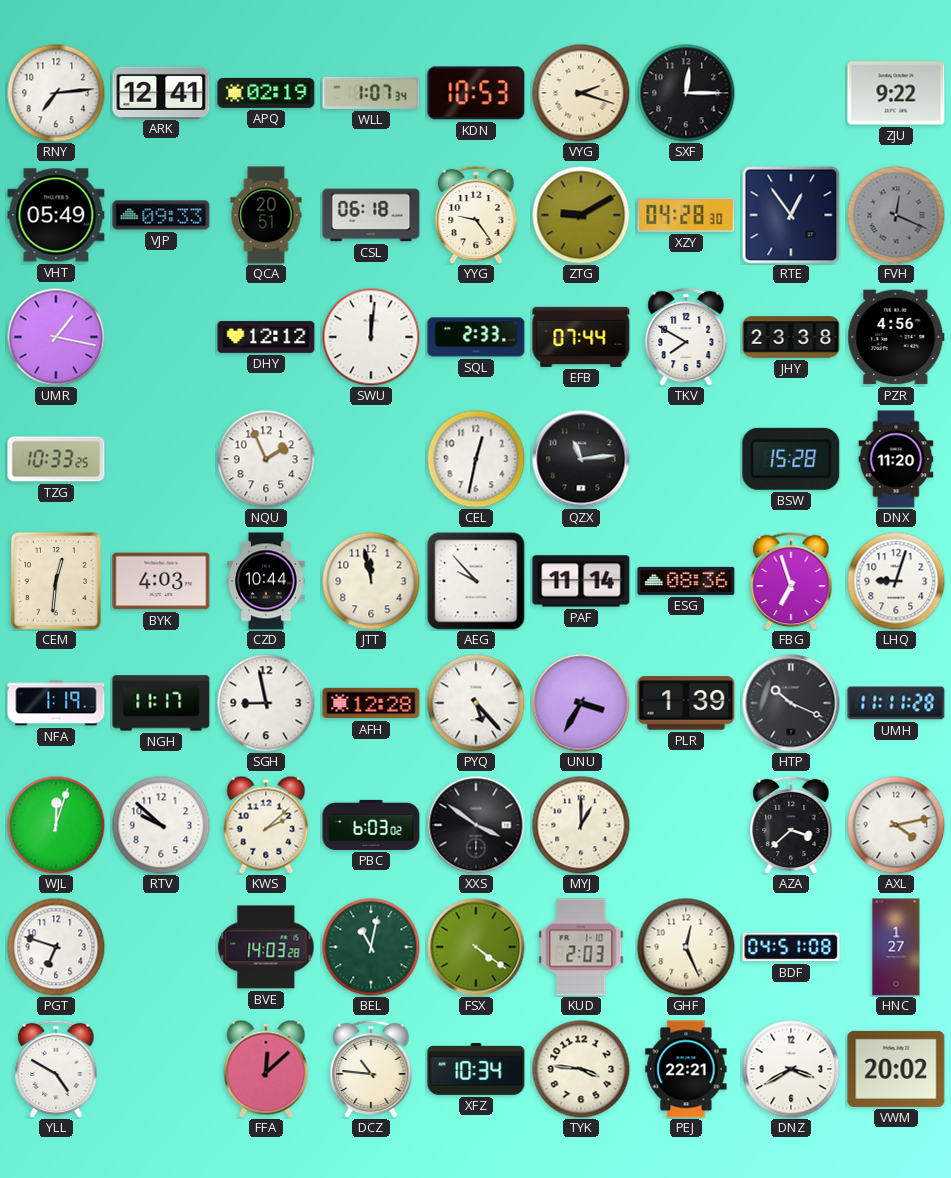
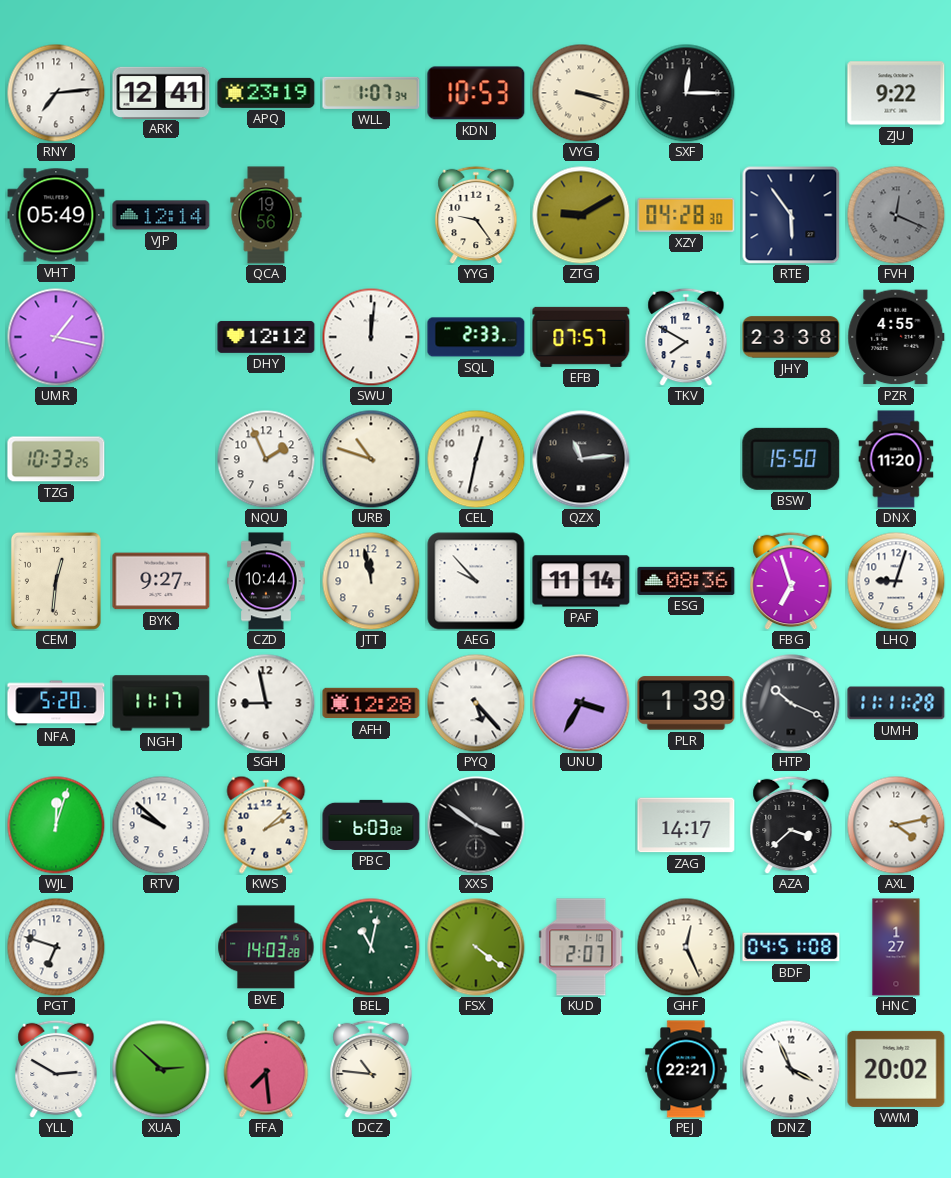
APQ: 02:19 -> 23:19 (266, 93)
VYG: 2:18 -> 3:18 (581, 93)
VJP: 09:33 -> 12:14 (161, 215)
QCA: 20:51 -> 19:56 (266, 215)
CSL: 06:18 -> none (371, 215)
RTE: 12:54 -> 5:54 (791, 215)
EFB: 07:44 -> 07:57 (581, 337)
PZR: 4:56 -> 4:55 (896, 337)
URB: none -> 10:48 (371, 459)
BSW: 15:28 -> 15:50 (791, 459)
BYK: 4:03 -> 9:27 (161, 581)
NFA: 1:19 -> 5:20 (56, 703)
MYJ: 1:00 -> none (581, 825)
ZAG: none -> 14:17 (686, 825)
KUD: 2:03 -> 2:07 (581, 947)
YLL: 4:50 -> 2:50 (56, 1069)
XUA: none -> 2:52 (161, 1069)
FFA: 12:08 -> 7:29 (266, 1069)
XFZ: 10:34 -> none (476, 1069)
TYK: 3:46 -> none (581, 1069)
DNZ: 3:40 -> 3:56 (791, 1069)
